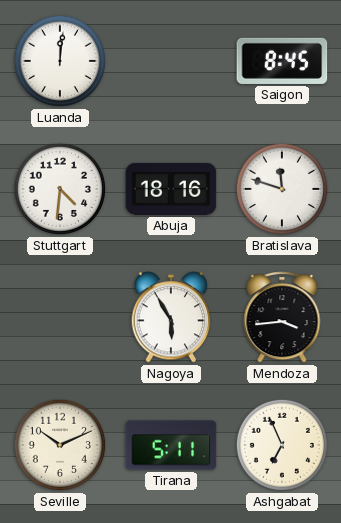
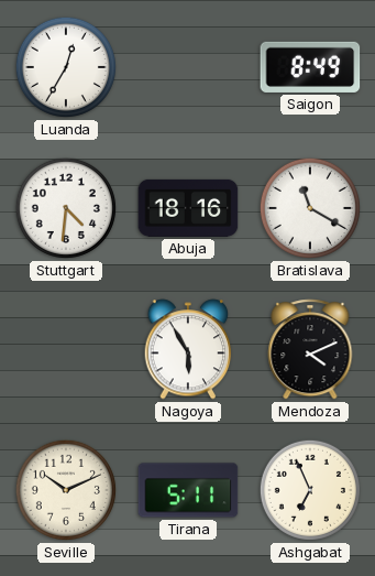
Luanda: 12:01 -> 12:35 (66, 67)
Saigon: 8:45 -> 8:49 (310, 67)
Bratislava: 11:48 -> 11:20 (310, 208)
Mendoza: 3:44 -> 4:11 (310, 349)
